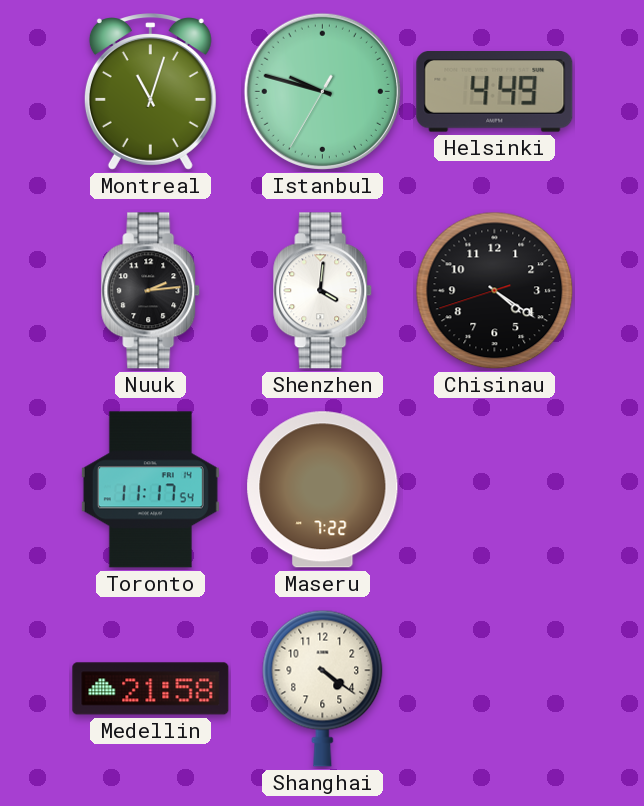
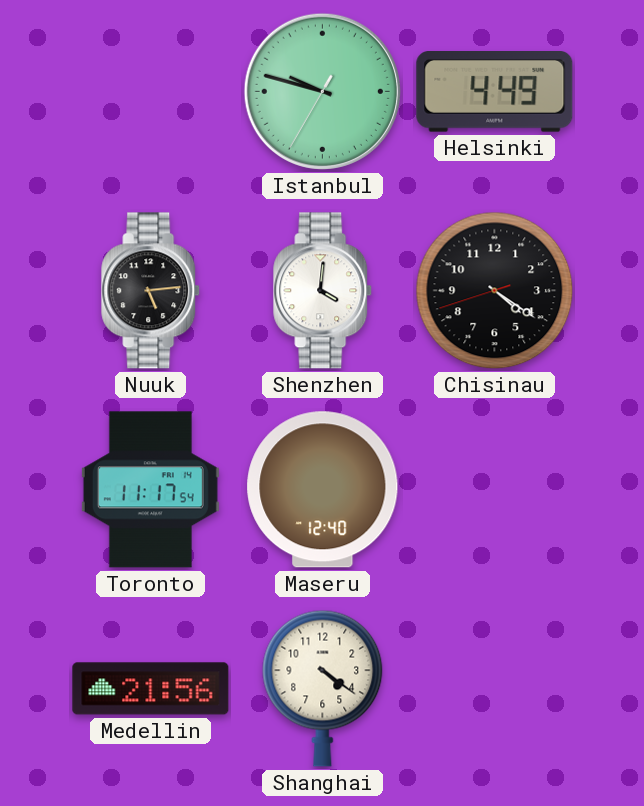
Montreal: 11:03 -> none (150, 92)
Nuuk: 2:14 -> 5:14 (151, 291)
Maseru: 7:22 -> 12:40 (323, 490)
Medellin: 21:58 -> 21:56 (151, 689)
